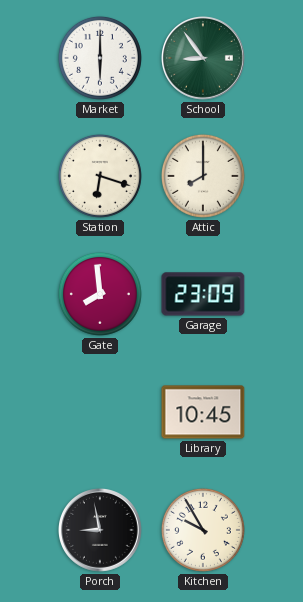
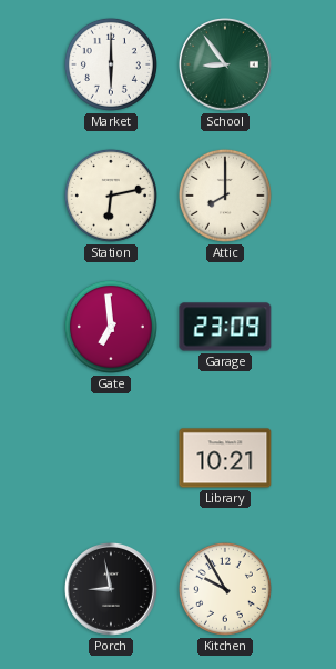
Station: 6:18 -> 6:13 (111, 196)
Gate: 7:59 -> 6:59 (111, 327)
Library: 10:45 -> 10:21 (225, 458)
